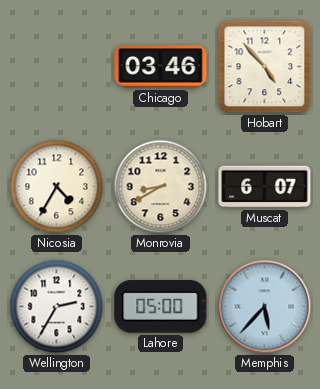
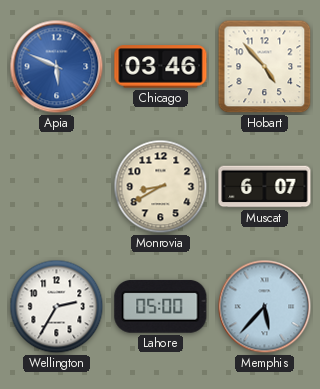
Apia: none -> 5:49 (57, 67)
Nicosia: 4:35 -> none (57, 187)
